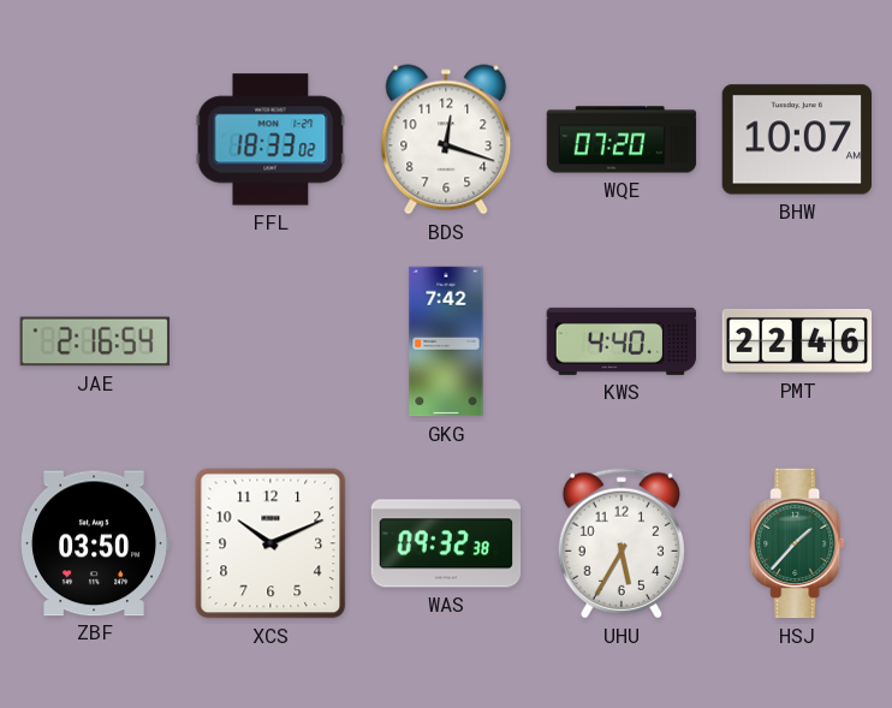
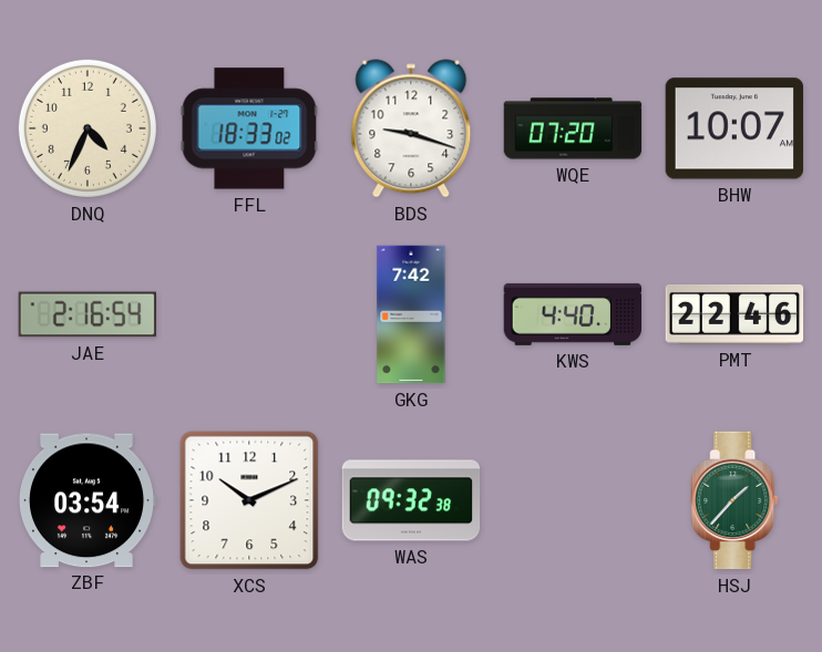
DNQ: none -> 4:34 (88, 128)
BDS: 12:18 -> 9:18 (411, 128)
ZBF: 03:50 -> 03:54 (88, 500)
UHU: 5:35 -> none (622, 543)
